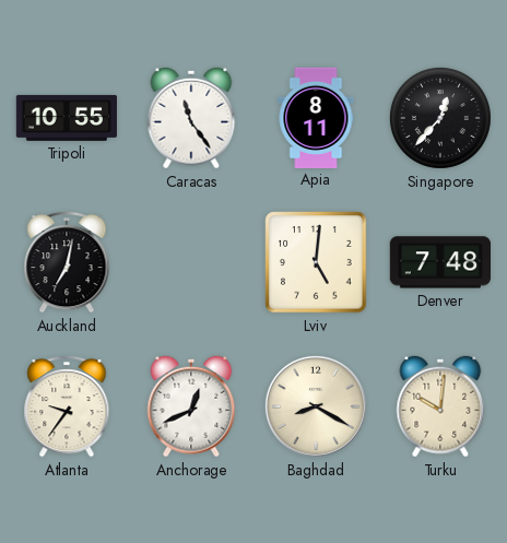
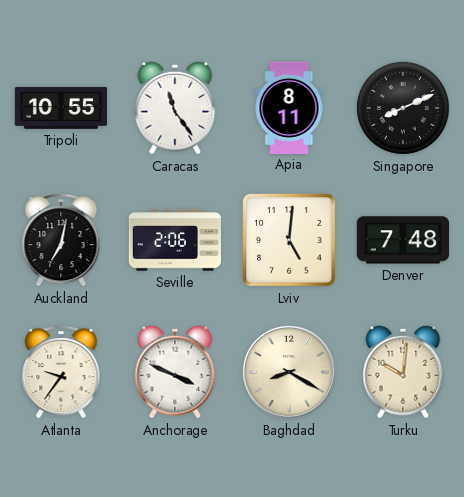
Singapore: 12:37 -> 8:11 (403, 108)
Seville: none -> 2:06 (175, 240)
Anchorage: 12:41 -> 3:49 (175, 372)
